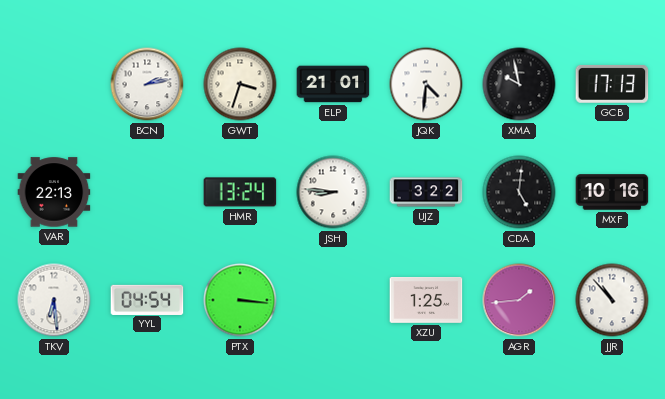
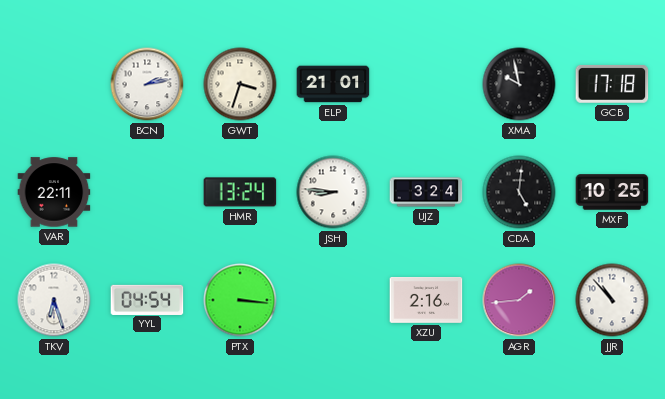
JQK: 4:31 -> none (426, 84)
GCB: 17:13 -> 17:18 (612, 84)
VAR: 22:13 -> 22:11 (54, 192)
UJZ: 3:22 -> 3:24 (426, 192)
MXF: 10:16 -> 10:25 (612, 192)
TKV: 6:29 -> 6:27 (54, 300)
XZU: 1:25 -> 2:16 (426, 300)
